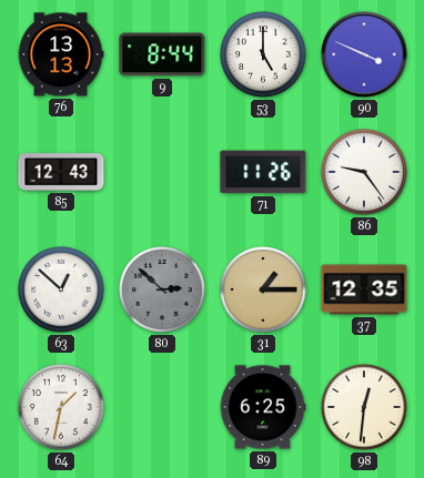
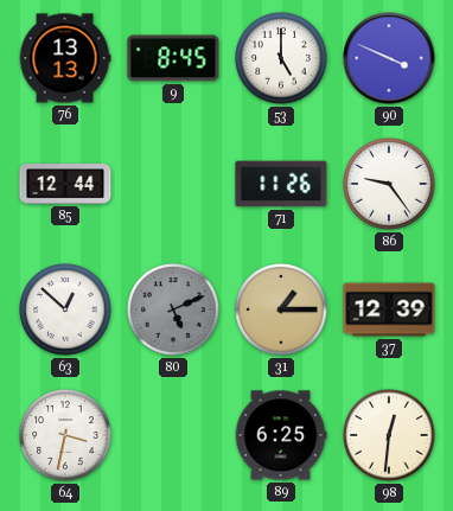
9: 8:44 -> 8:45 (173, 58)
85: 12:43 -> 12:44 (65, 185)
80: 2:52 -> 5:11 (173, 309)
37: 12:35 -> 12:39 (389, 309)
64: 1:32 -> 3:32 (65, 435)
